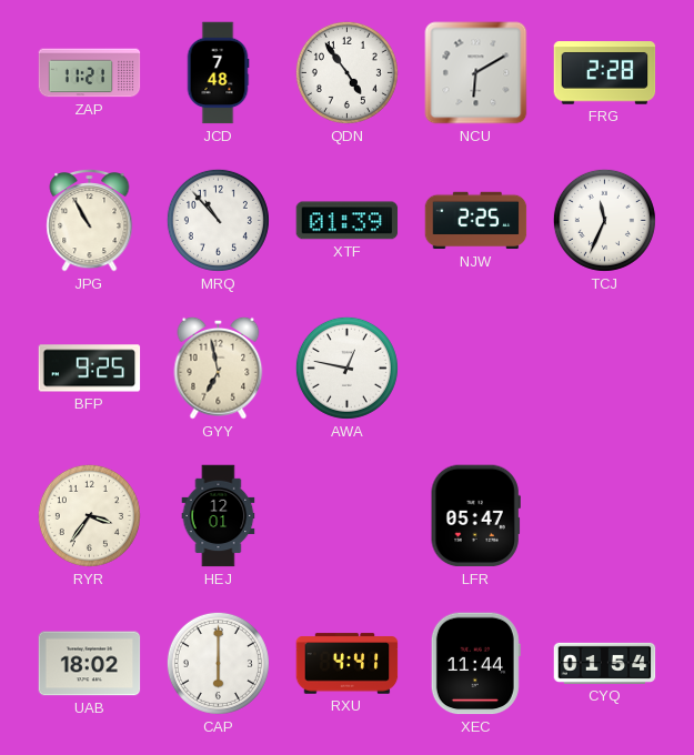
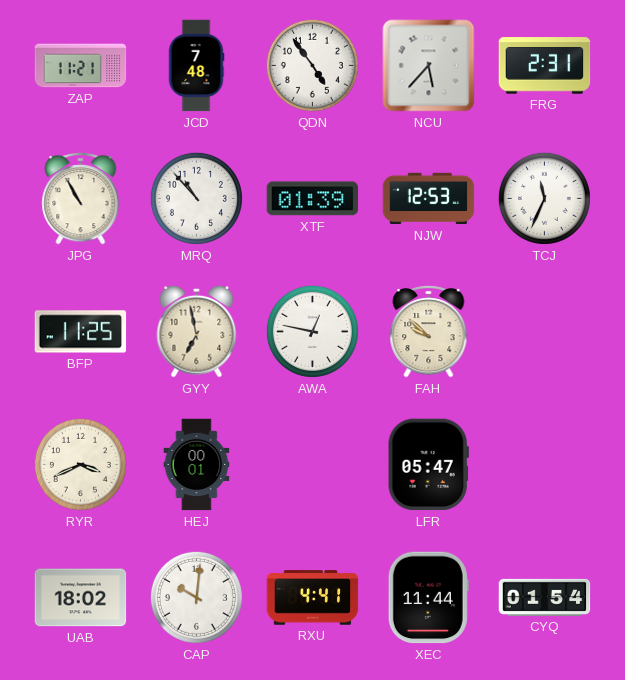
NCU: 6:10 -> 5:37 (429, 66)
FRG: 2:28 -> 2:31 (545, 66)
NJW: 2:25 -> 12:53 (429, 199)
BFP: 9:25 -> 11:25 (81, 332)
FAH: none -> 9:52 (429, 331)
RYR: 3:36 -> 3:41 (80, 464)
HEJ: 12:01 -> 00:01 (197, 465)
CAP: 6:00 -> 10:01 (196, 597)
